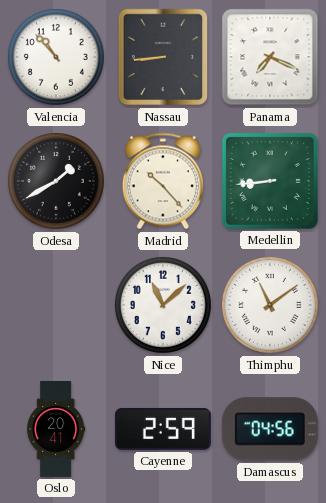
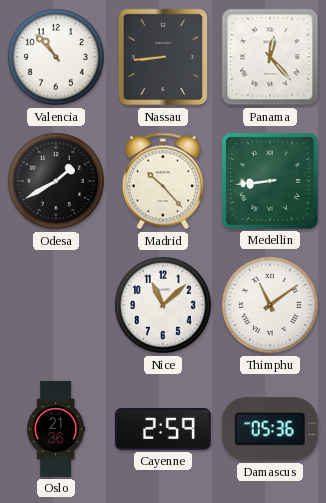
Panama: 7:19 -> 12:23 (270, 57)
Oslo: 20:41 -> 21:36 (56, 429)
Damascus: 04:56 -> 05:36 (270, 429)
